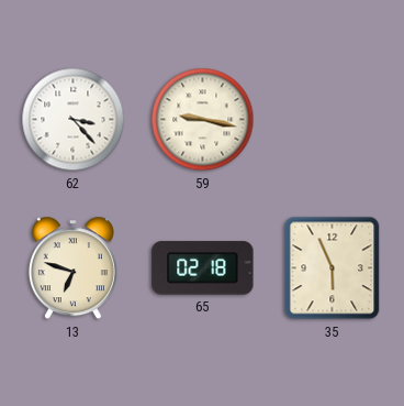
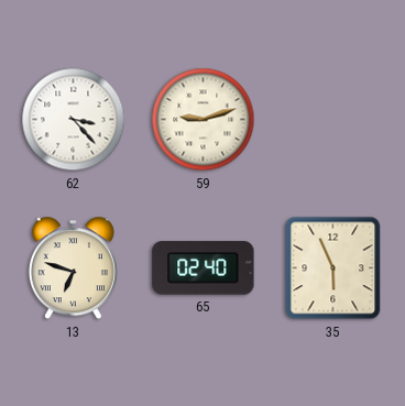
59: 9:17 -> 9:12 (204, 120)
65: 02:18 -> 02:40 (204, 268)
